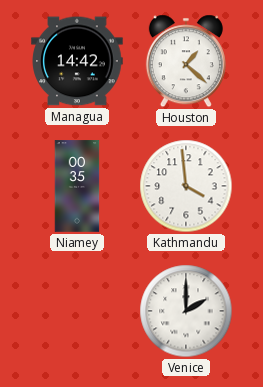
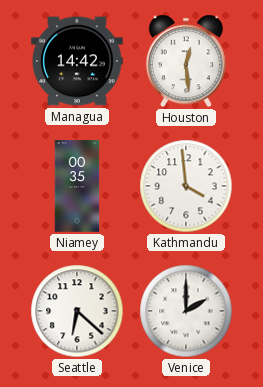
Houston: 1:22 -> 12:29 (186, 61)
Seattle: none -> 6:22 (77, 311)
